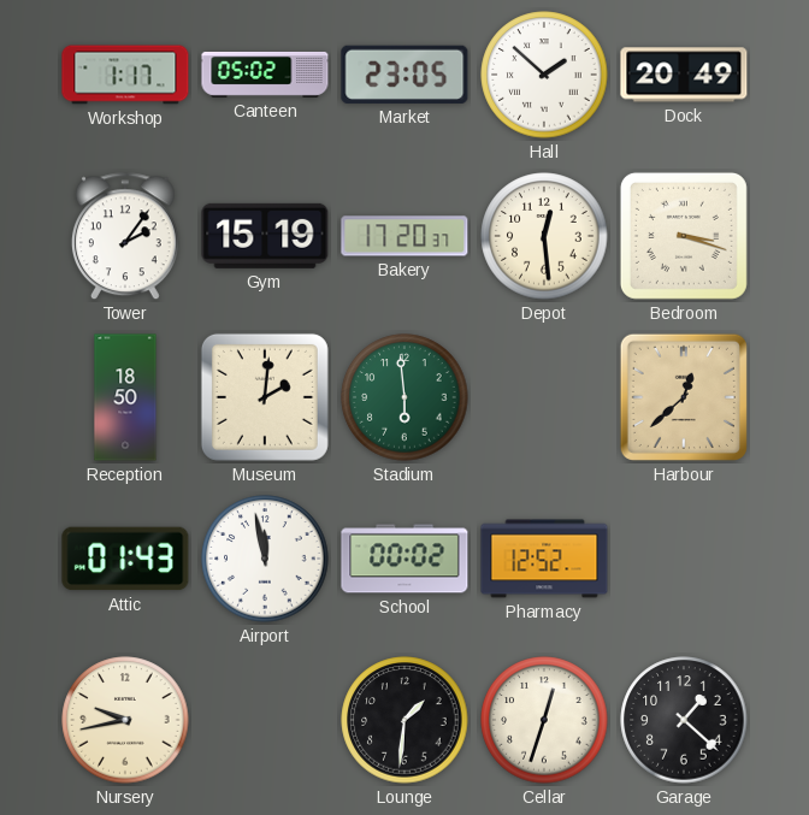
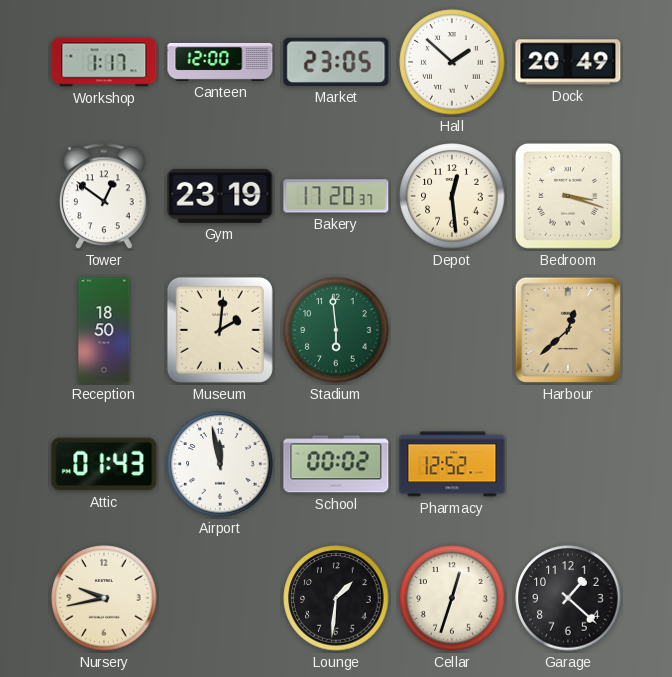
Canteen: 05:02 -> 12:00 (220, 62)
Tower: 2:06 -> 12:51 (104, 197)
Gym: 15:19 -> 23:19 (220, 196)
